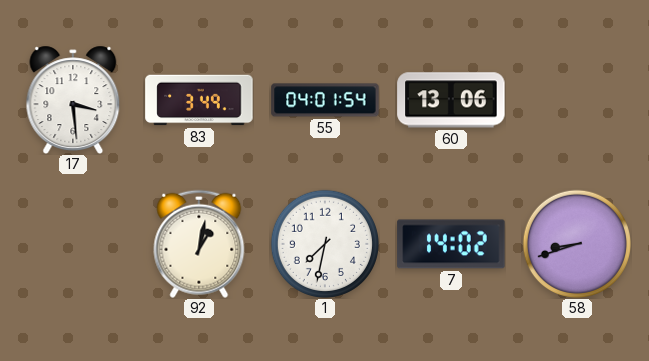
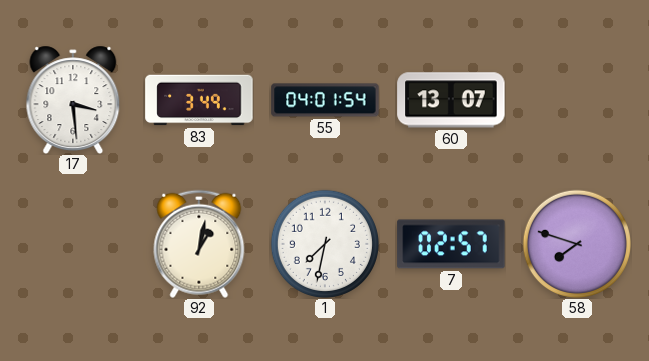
60: 13:06 -> 13:07 (451, 100)
7: 14:02 -> 02:57 (451, 244)
58: 8:42 -> 7:48 (576, 243)
